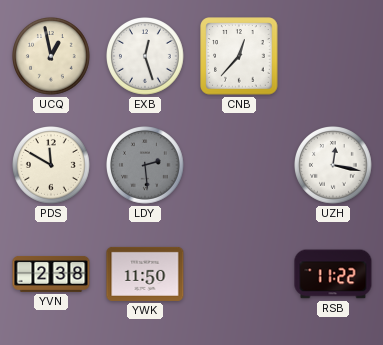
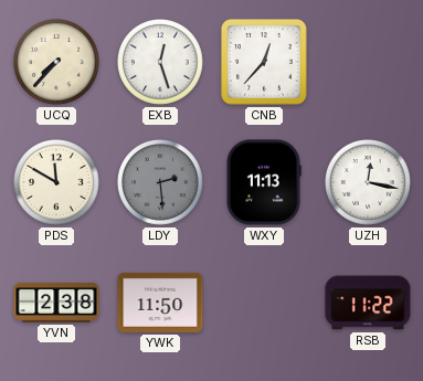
UCQ: 12:58 -> 7:37 (57, 63)
WXY: none -> 11:13 (264, 182)
